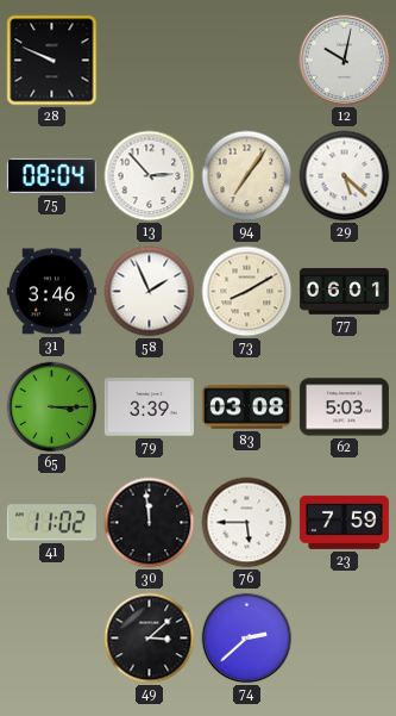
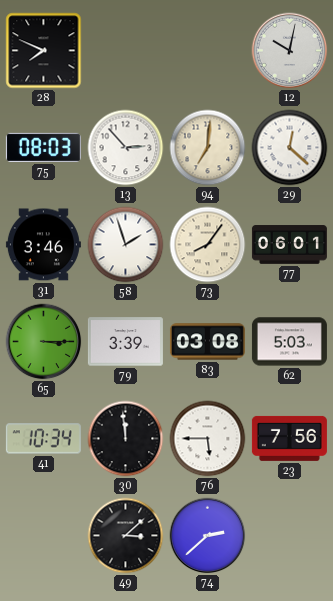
28: 9:49 -> 7:49 (44, 51)
75: 08:04 -> 08:03 (43, 147)
94: 7:06 -> 7:01 (208, 148)
29: 5:22 -> 12:22 (290, 148)
58: 1:56 -> 1:57 (126, 245)
73: 8:10 -> 8:06 (208, 245)
41: 11:02 -> 10:34 (43, 439)
23: 7:59 -> 7:56 (289, 438)
